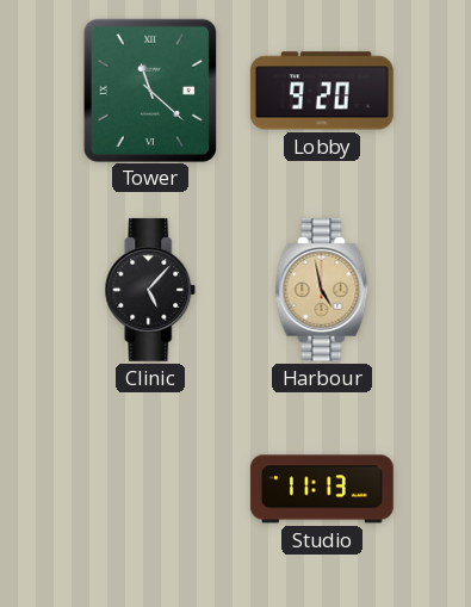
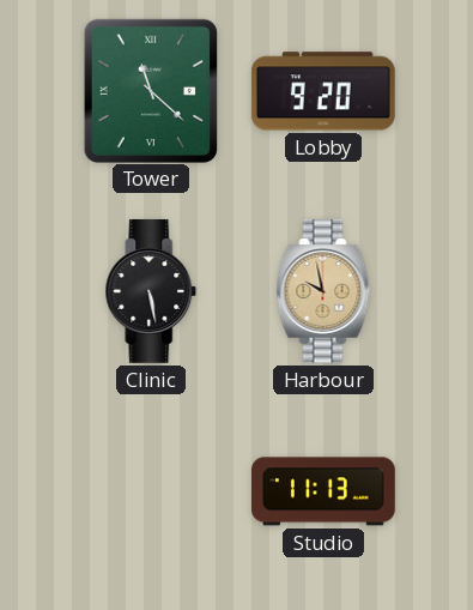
Clinic: 5:07 -> 5:28 (151, 291)
Harbour: 4:58 -> 9:58 (323, 291)
